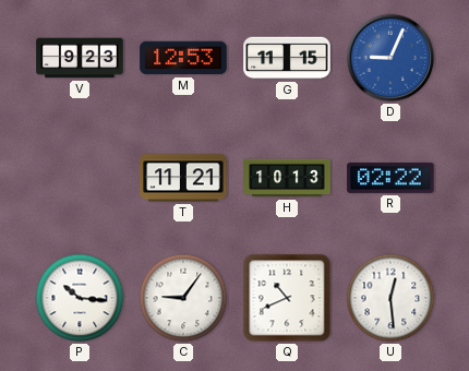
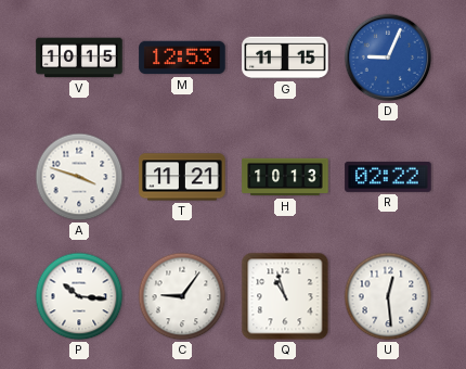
V: 9:23 -> 10:15 (79, 58)
A: none -> 3:48 (79, 177)
Q: 10:41 -> 10:57 (285, 296)
